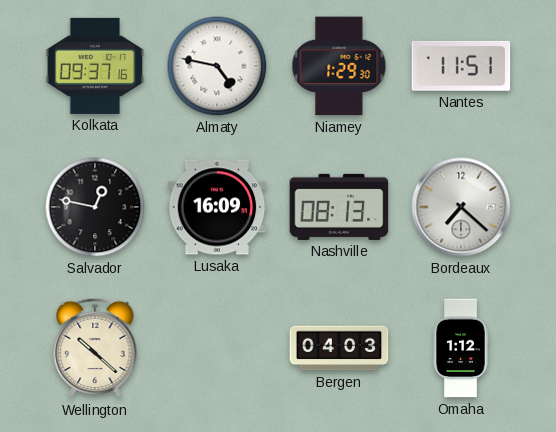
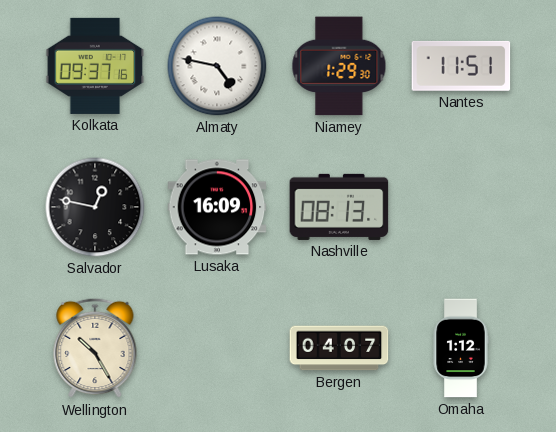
Bordeaux: 7:22 -> none (461, 207)
Wellington: 10:22 -> 10:25 (95, 348)
Bergen: 04:03 -> 04:07 (339, 348)
